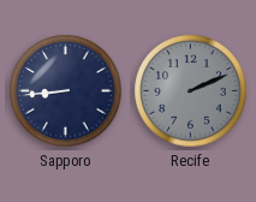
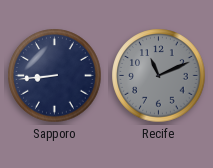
Recife: 2:11 -> 11:11 (159, 76)
